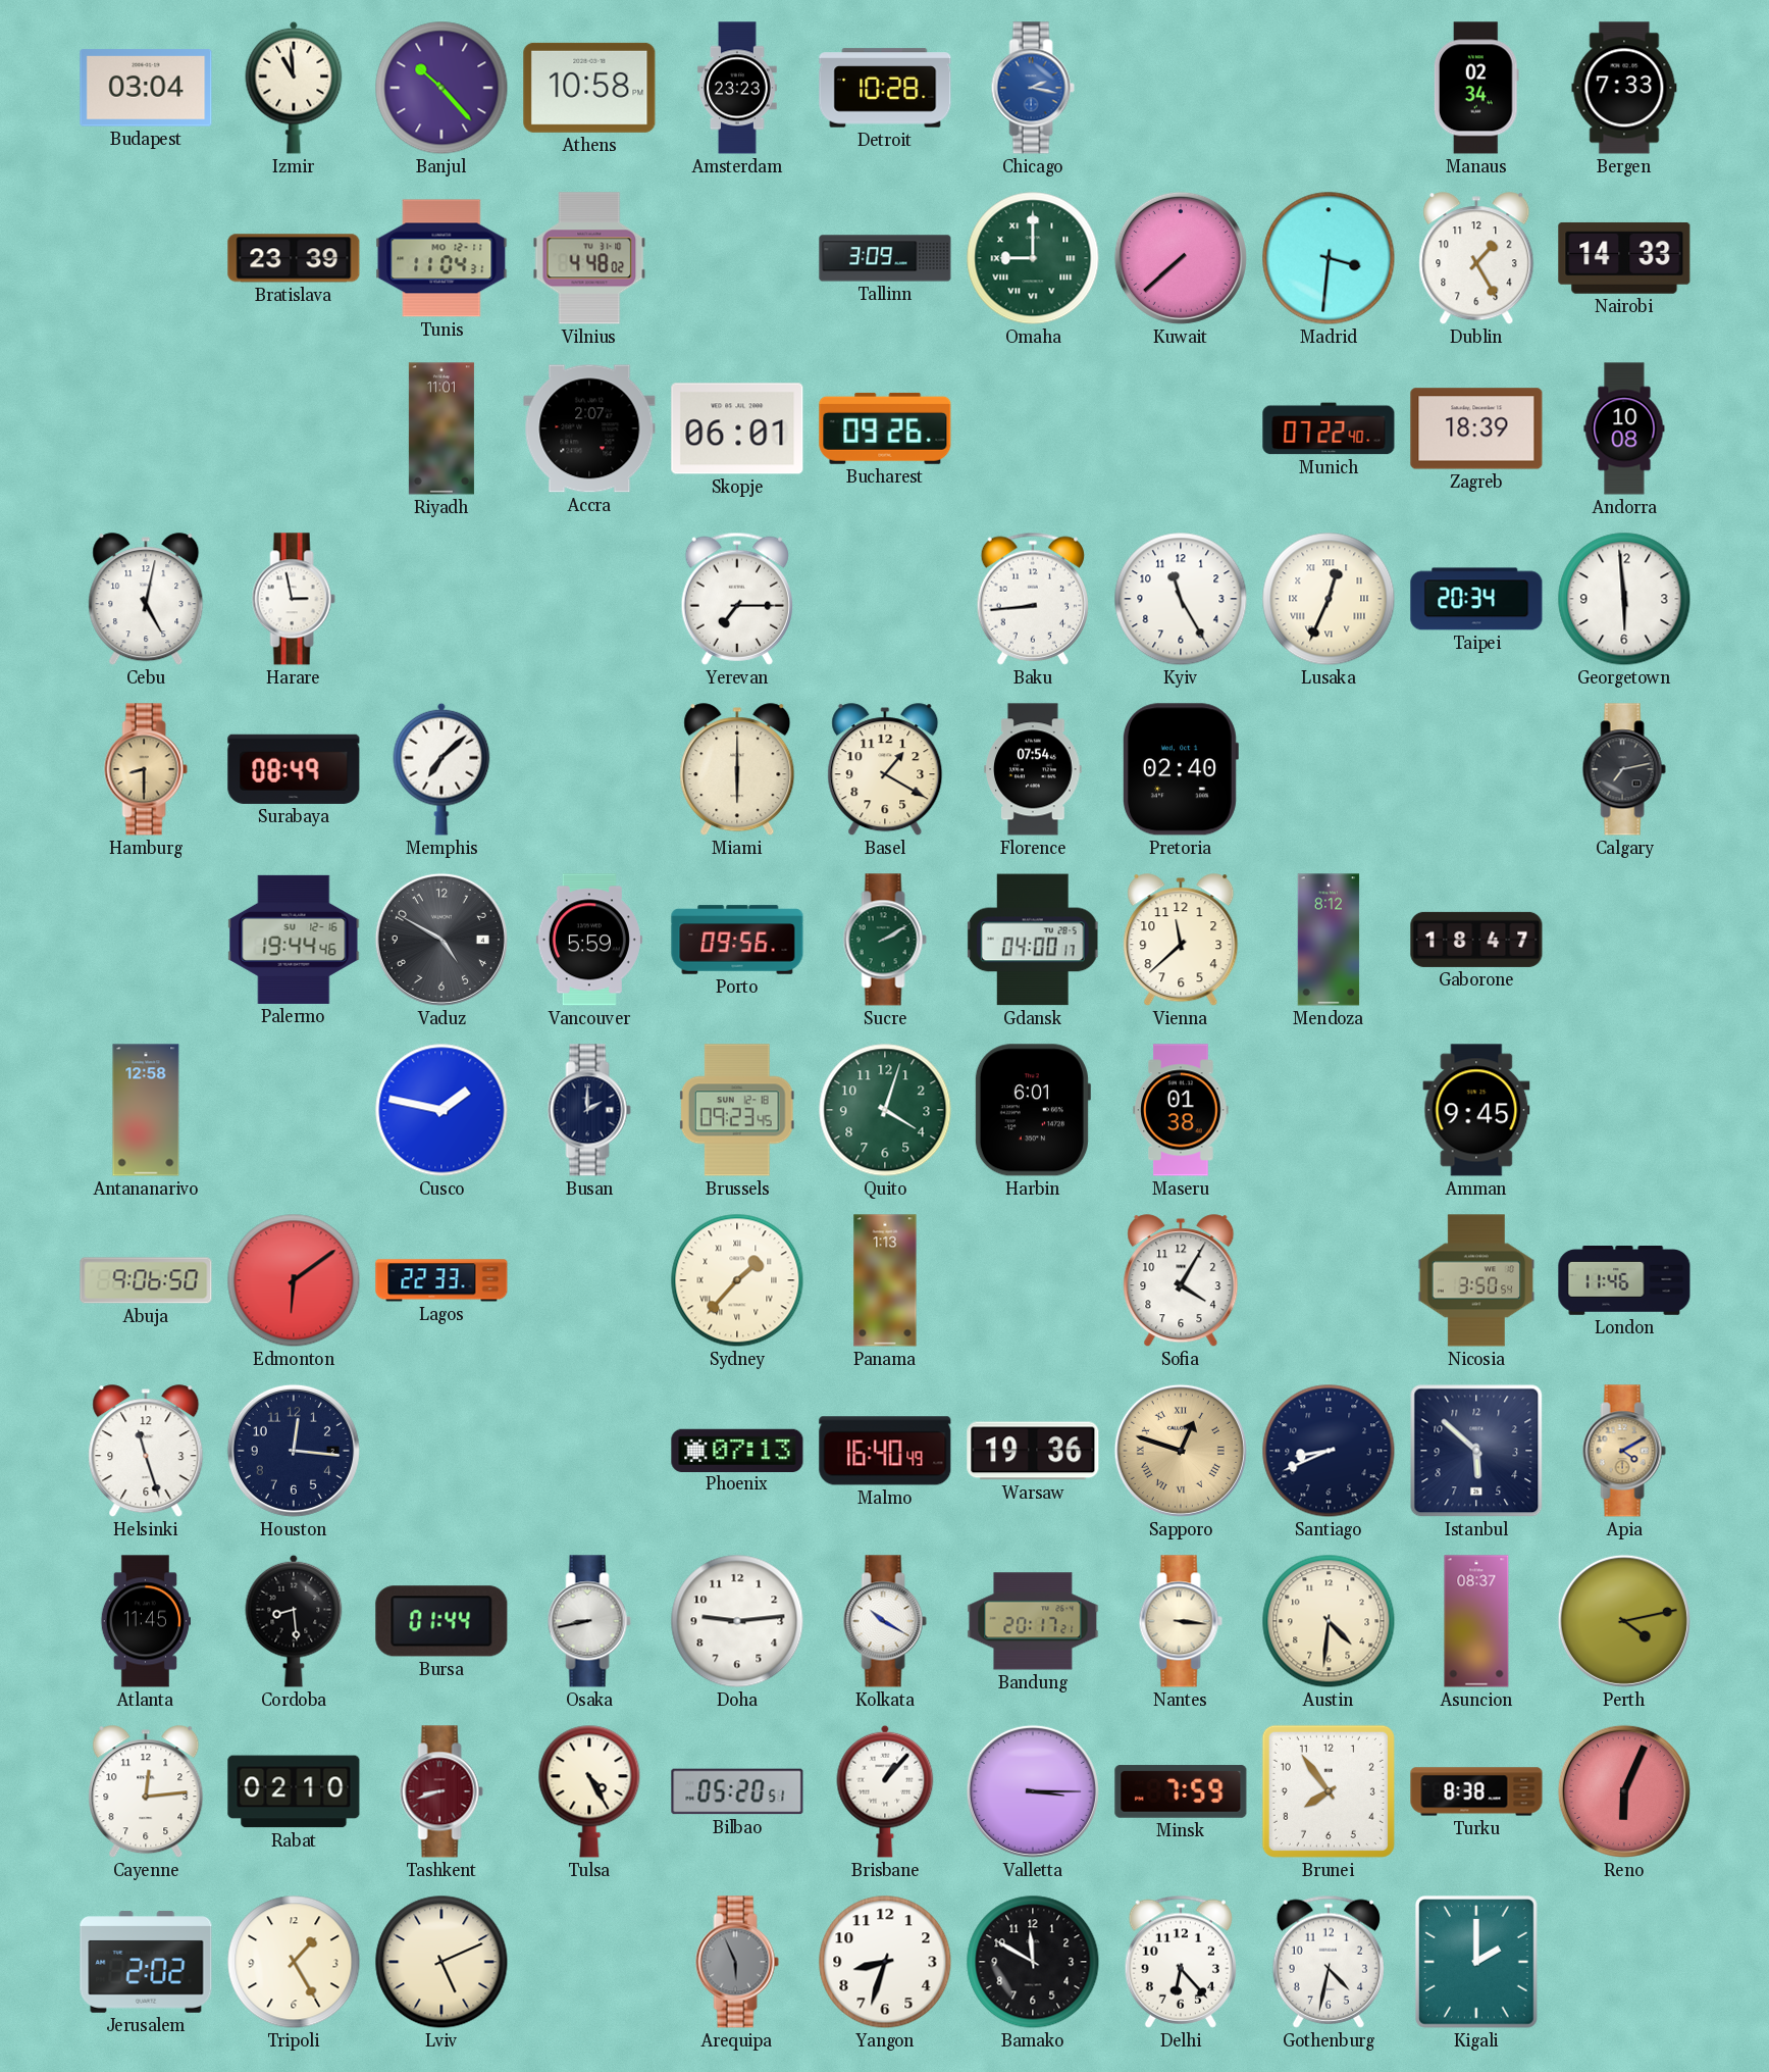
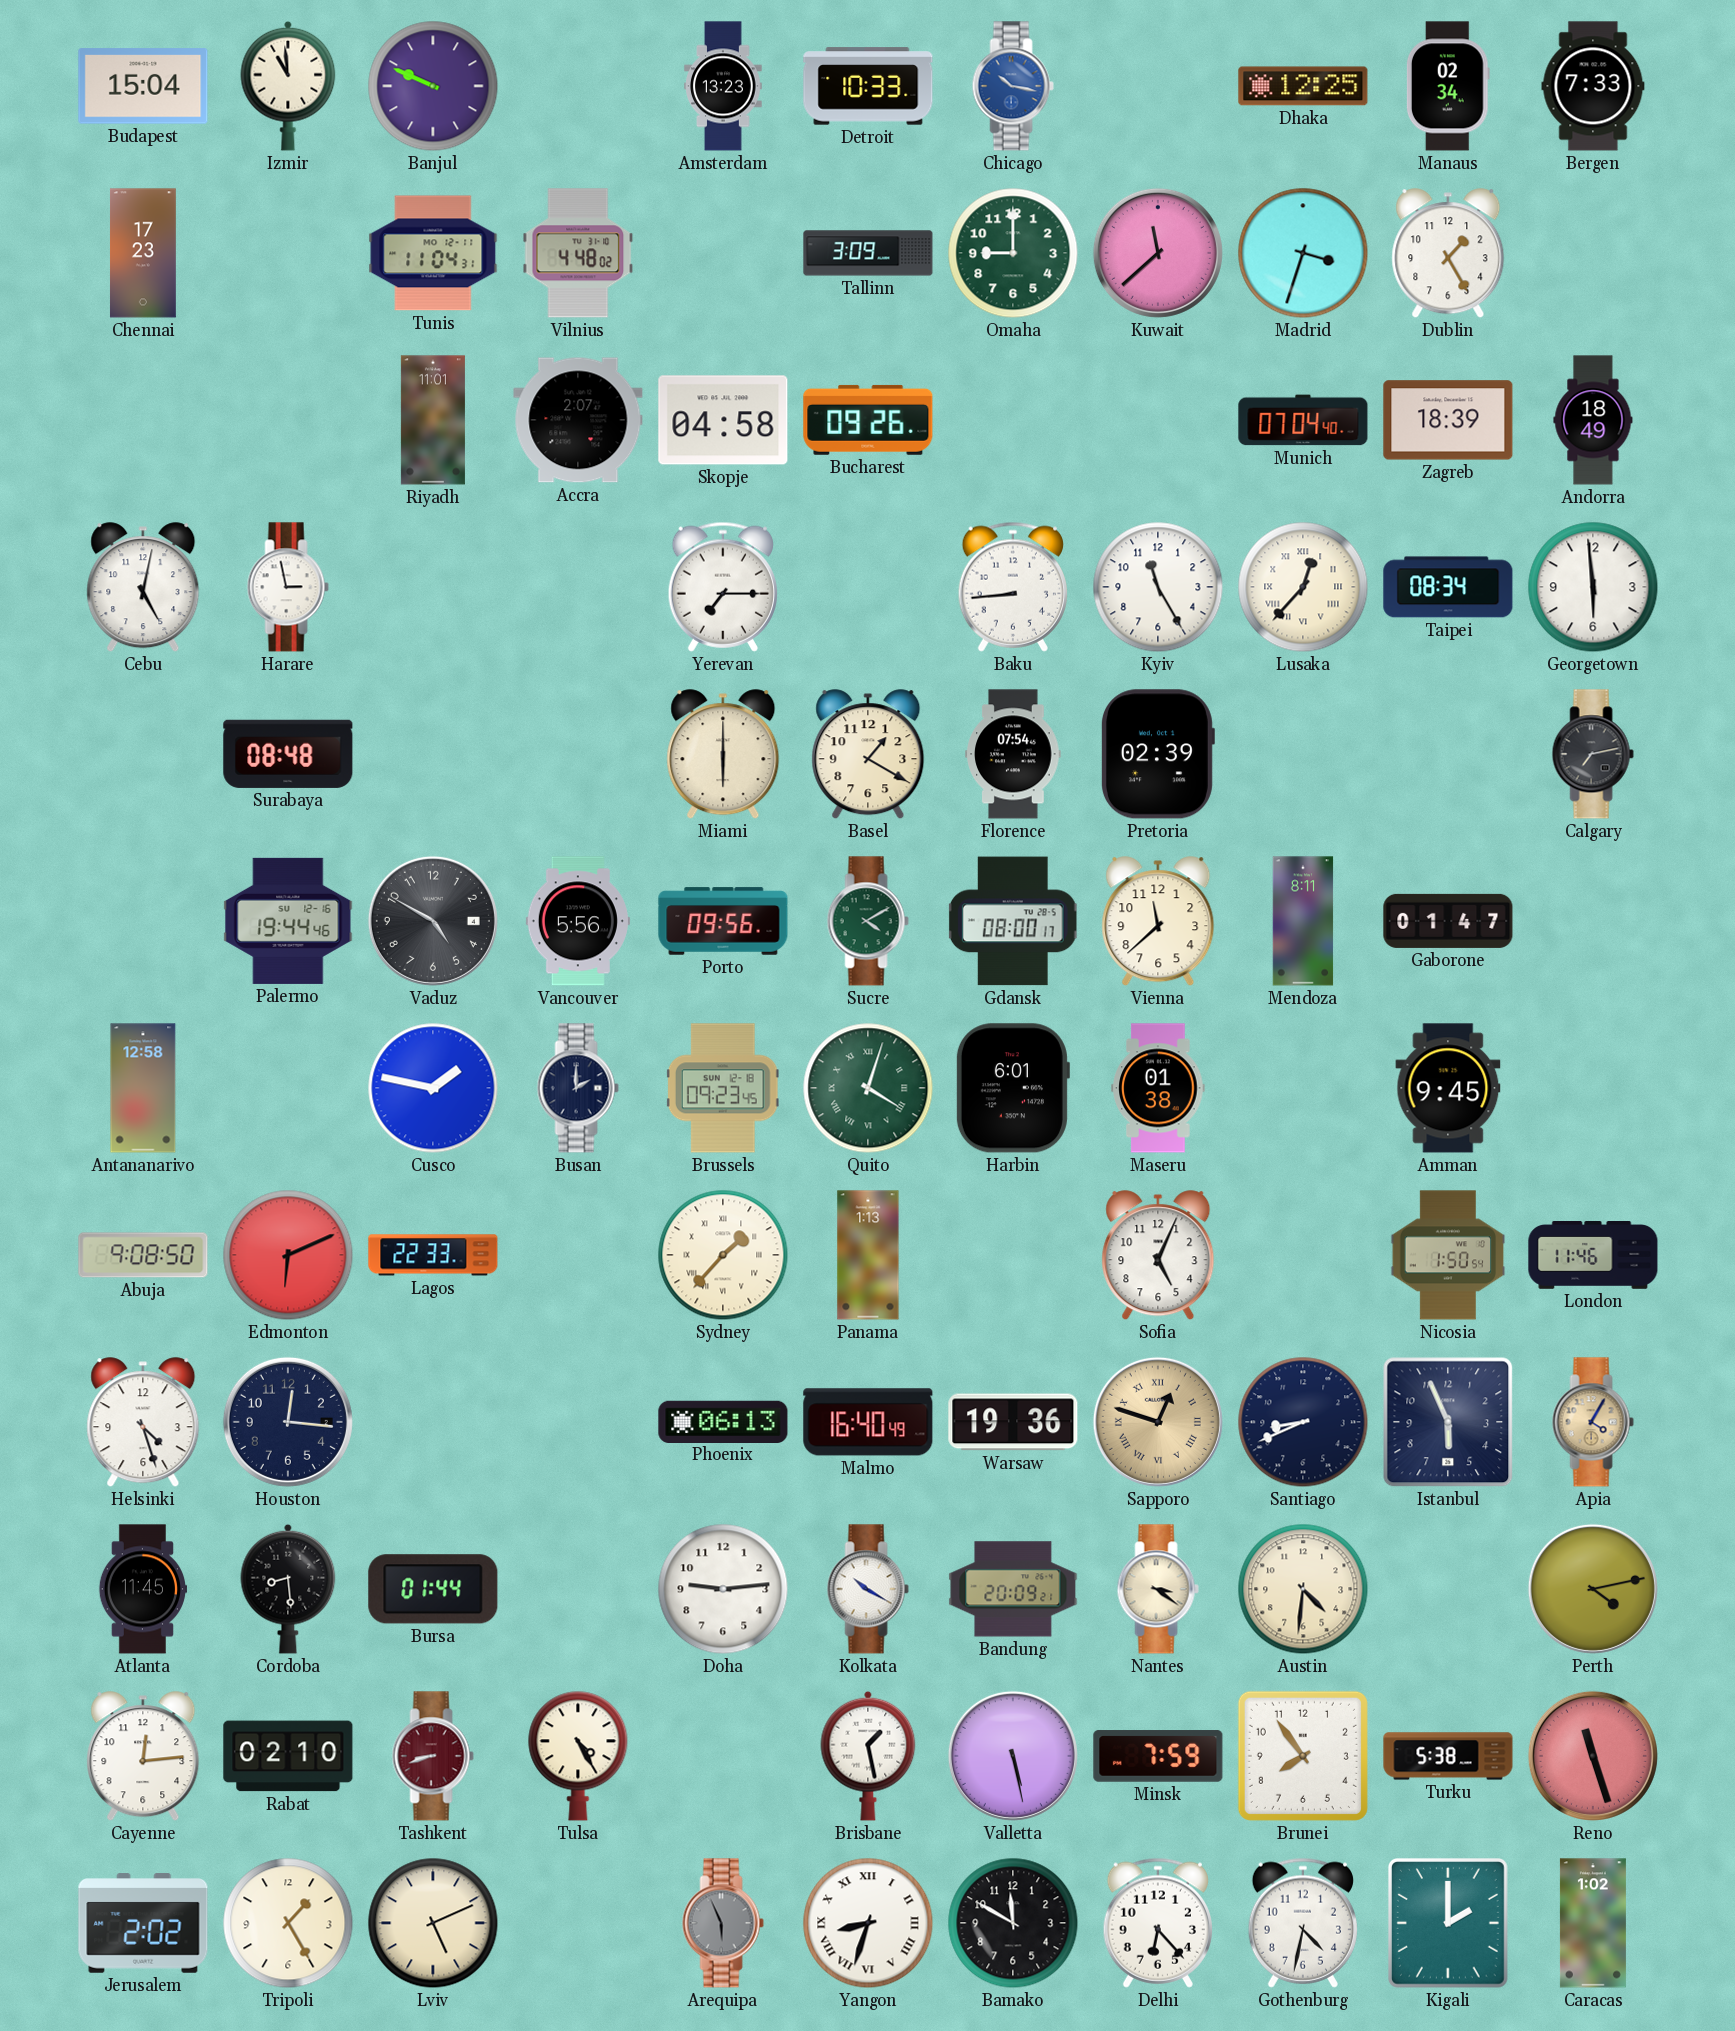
Budapest: 03:04 -> 15:04 (143, 86)
Banjul: 10:23 -> 9:49 (433, 86)
Athens: 10:58 -> none (589, 88)
Amsterdam: 23:23 -> 13:23 (723, 86)
Detroit: 10:28 -> 10:33 (868, 86)
Chicago: 2:17 -> 10:17 (1013, 86)
Dhaka: none -> 12:25 (1303, 86)
Chennai: none -> 17:23 (143, 253)
Bratislava: 23:39 -> none (294, 258)
Omaha numerals: Roman -> Arabic (1013, 253)
Kuwait: 7:38 -> 11:38 (1158, 253)
Madrid: 3:31 -> 3:33 (1303, 253)
Nairobi: 14:33 -> none (1624, 258)
Skopje: 06:01 -> 04:58 (723, 420)
Munich: 07:22 -> 07:04 (1303, 420)
Andorra: 10:08 -> 18:49 (1593, 420)
Lusaka: 12:34 -> 12:37 (1303, 587)
Taipei: 20:34 -> 08:34 (1448, 587)
Hamburg: 8:30 -> none (146, 769)
Surabaya: 08:49 -> 08:48 (288, 754)
Memphis: 7:08 -> none (441, 769)
Pretoria: 02:40 -> 02:39 (1157, 754)
Vancouver: 5:59 -> 5:56 (578, 921)
Sucre: 2:10 -> 4:10 (868, 921)
Gdansk: 04:00 -> 08:00 (1013, 921)
Mendoza: 8:12 -> 8:11 (1303, 921)
Gaborone: 18:47 -> 01:47 (1448, 921)
Quito numerals: Arabic -> Roman (868, 1088)
Abuja: 9:06 -> 9:08 (143, 1255)
Edmonton: 6:09 -> 6:11 (288, 1255)
Sofia: 4:05 -> 5:04 (1158, 1256)
Nicosia: 3:50 -> 1:50 (1448, 1255)
Helsinki: 11:27 -> 4:27 (143, 1423)
Phoenix: 07:13 -> 06:13 (723, 1421)
Istanbul: 5:52 -> 5:56 (1448, 1422)
Apia: 4:10 -> 4:05 (1593, 1422)
Osaka: 8:43 -> none (589, 1621)
Bandung: 20:17 -> 20:09 (1013, 1589)
Nantes: 3:16 -> 3:21 (1158, 1589)
Asuncion: 08:37 -> none (1476, 1621)
Bilbao: 05:20 -> none (737, 1791)
Brisbane: 1:07 -> 1:28 (868, 1756)
Valletta: 3:15 -> 5:28 (1013, 1756)
Turku: 8:38 -> 5:38 (1448, 1756)
Reno: 6:04 -> 11:27 (1593, 1756)
Yangon numerals: Arabic -> Roman (868, 1923)
Caracas: none -> 1:02 (1593, 1923)
